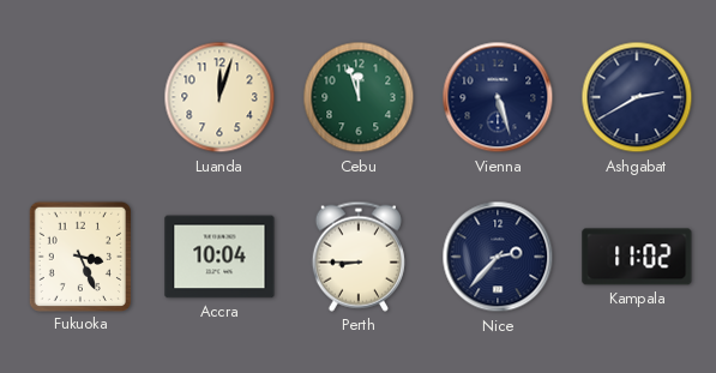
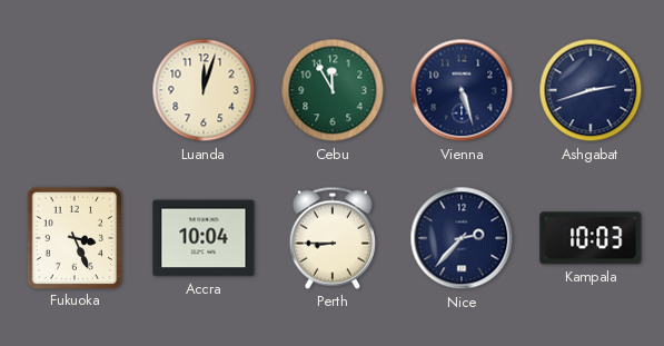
Cebu: 11:57 -> 11:55 (333, 90)
Ashgabat: 2:40 -> 2:42 (591, 90)
Kampala: 11:02 -> 10:03 (591, 238)
